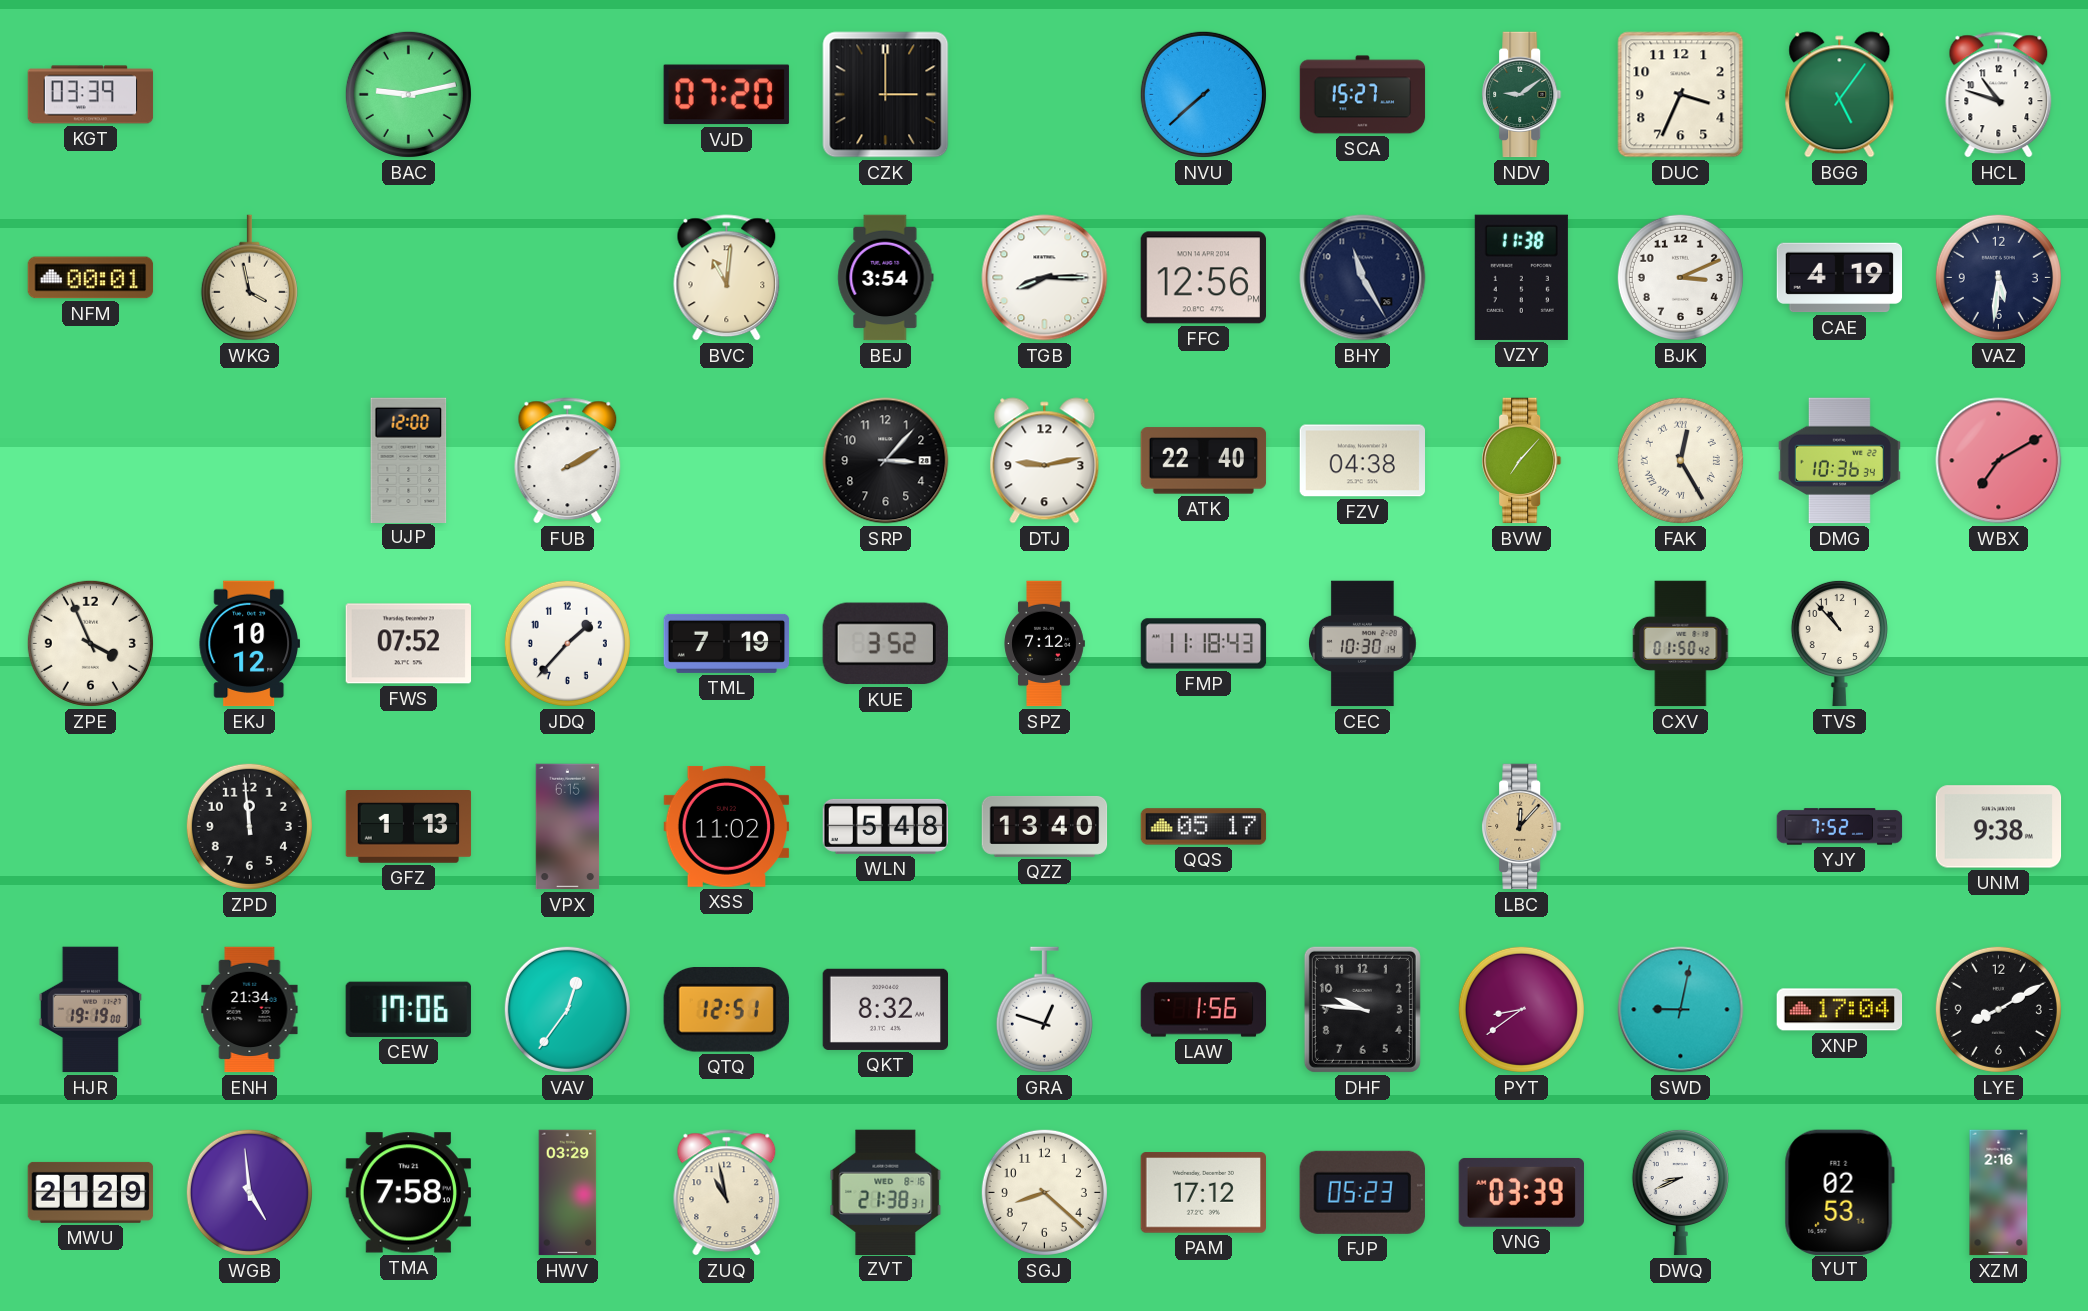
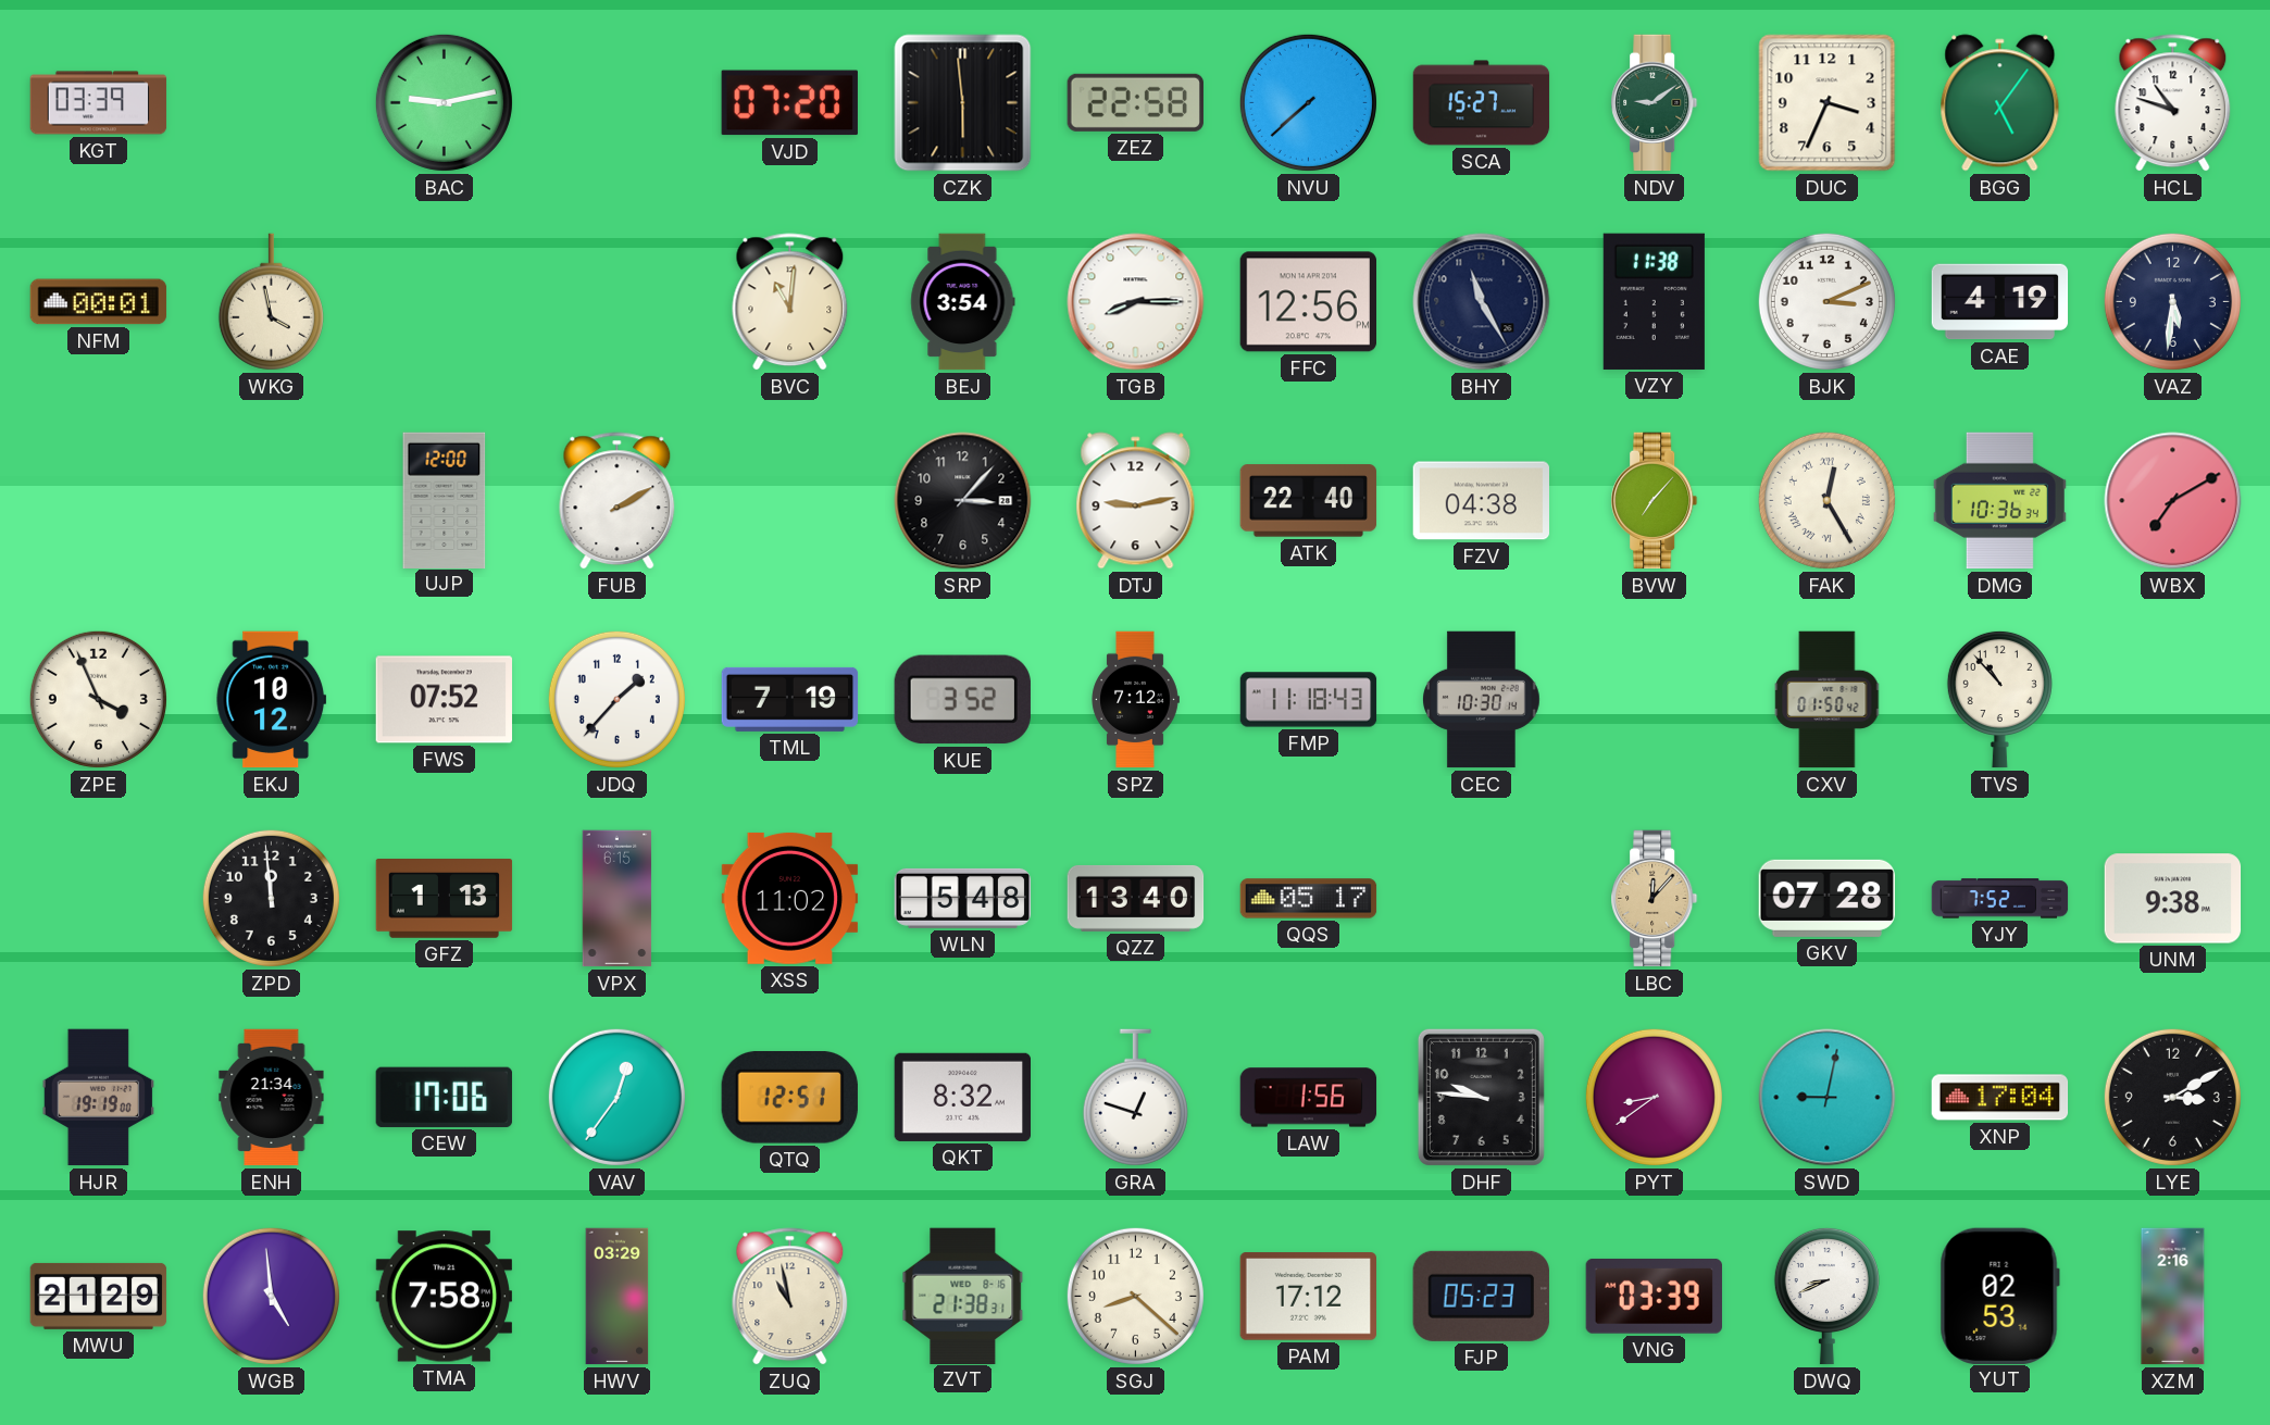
CZK: 3:00 -> 5:59 (963, 103)
ZEZ: none -> 22:58 (1135, 102)
GKV: none -> 07:28 (1826, 898)
LYE: 8:10 -> 3:10 (2172, 1097)
